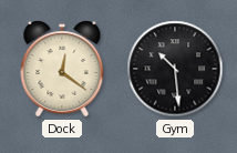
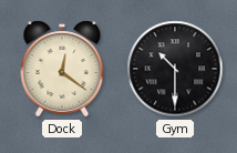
Gym: 10:29 -> 10:30 (175, 69)
